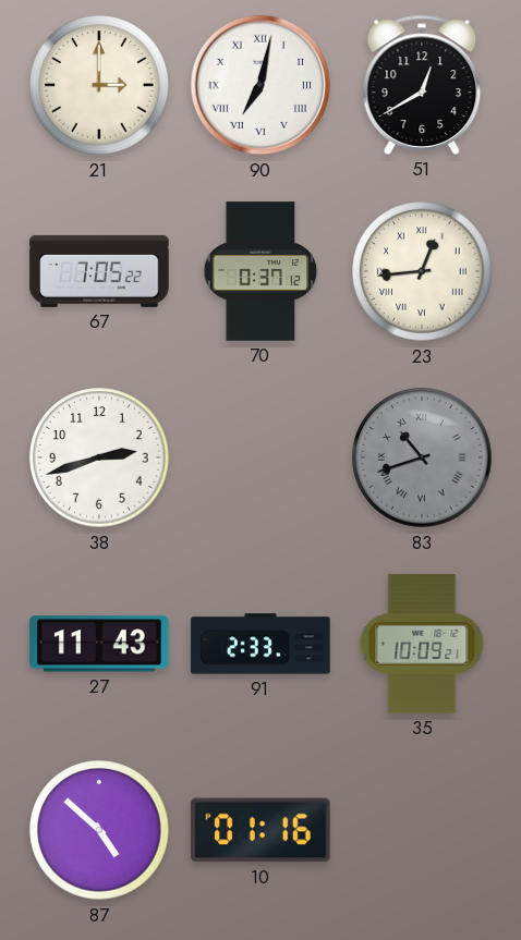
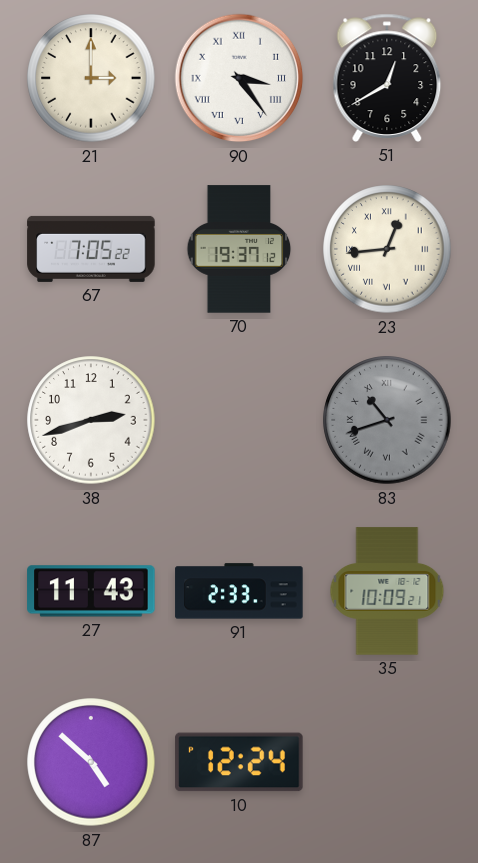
90: 7:02 -> 3:24 (239, 78)
70: 0:37 -> 19:37 (239, 249)
10: 01:16 -> 12:24 (239, 762)
